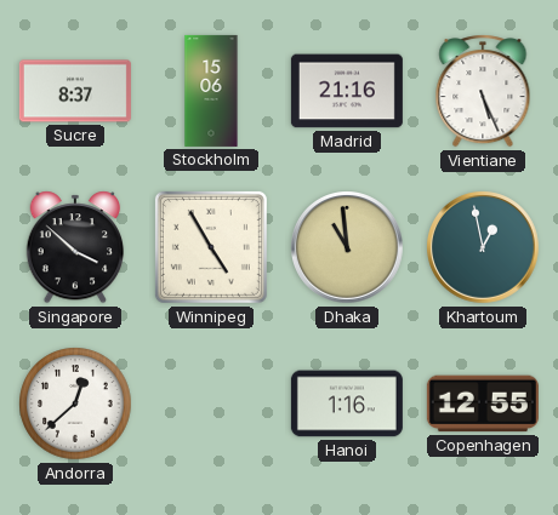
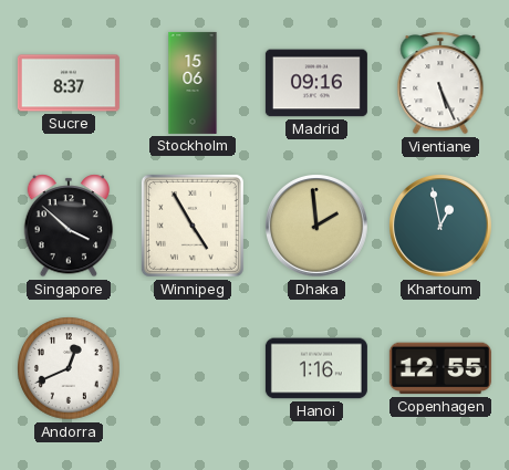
Madrid: 21:16 -> 09:16 (316, 83)
Dhaka: 10:59 -> 1:59 (318, 227)
Andorra: 12:38 -> 12:41 (69, 368)
